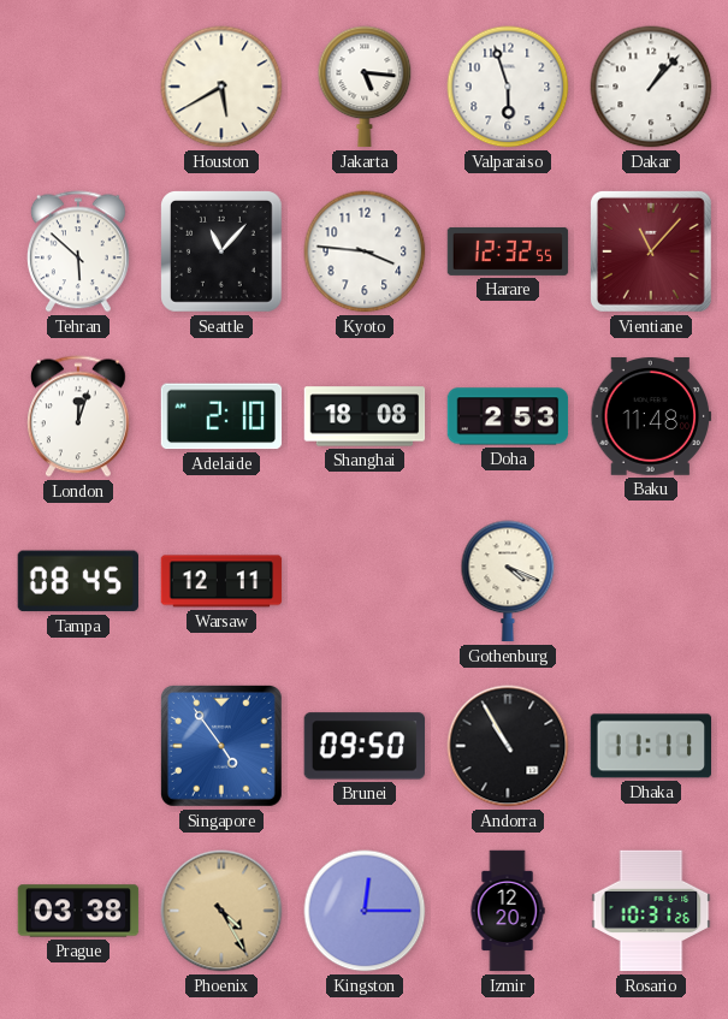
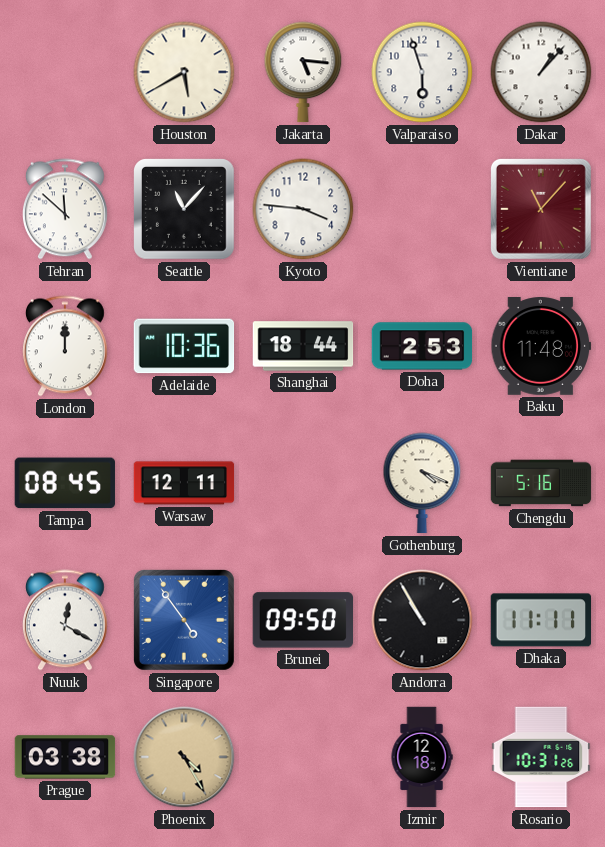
Tehran: 5:52 -> 11:52 (65, 209)
Harare: 12:32 -> none (508, 251)
London: 12:03 -> 12:00 (65, 346)
Adelaide: 2:10 -> 10:36 (184, 346)
Shanghai: 18:08 -> 18:44 (303, 346)
Chengdu: none -> 5:16 (541, 483)
Nuuk: none -> 12:20 (65, 620)
Kingston: 12:15 -> none (365, 911)
Izmir: 12:20 -> 12:18 (422, 757)
